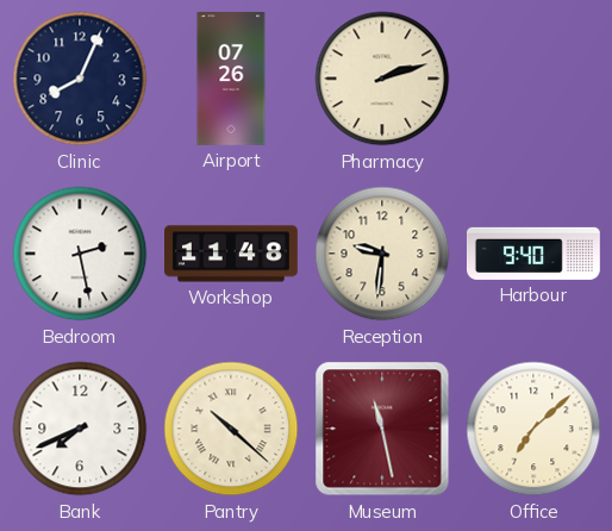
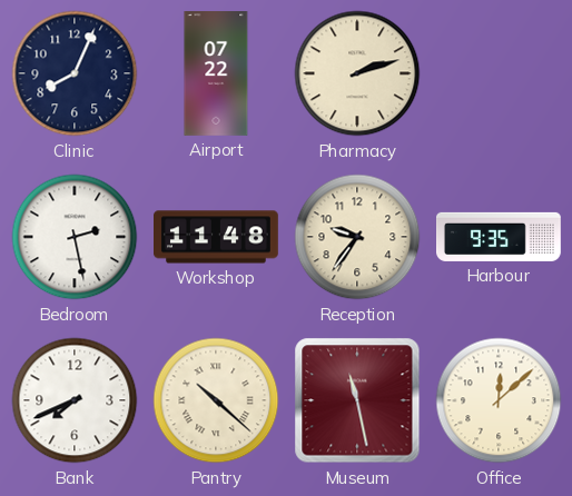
Airport: 07:26 -> 07:22 (216, 75)
Reception: 9:31 -> 9:36 (357, 237)
Harbour: 9:40 -> 9:35 (500, 237)
Office: 7:08 -> 12:08 (499, 400)
